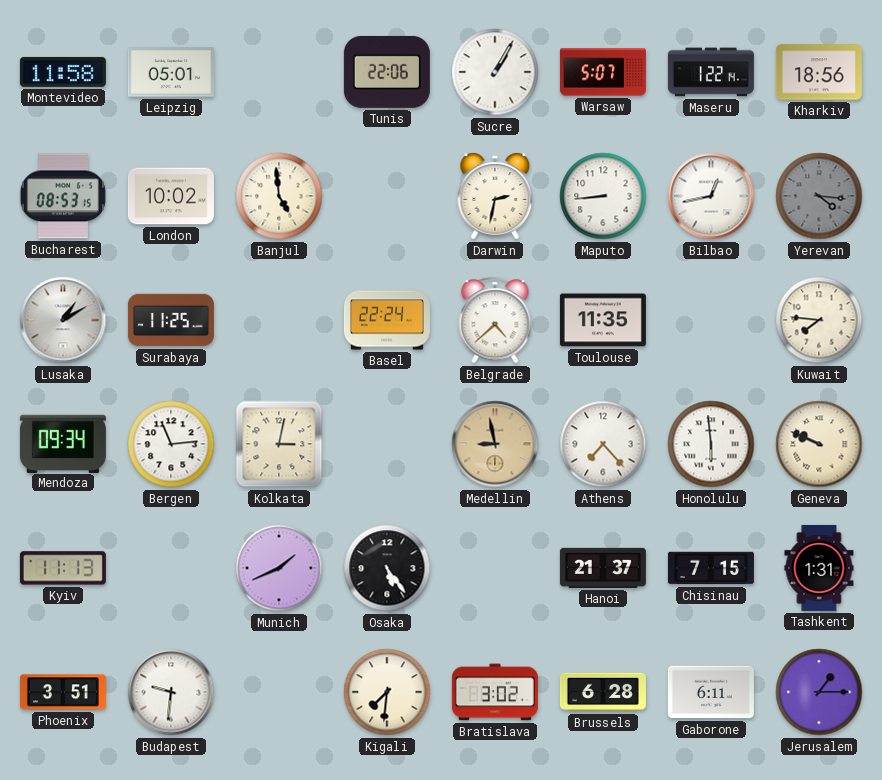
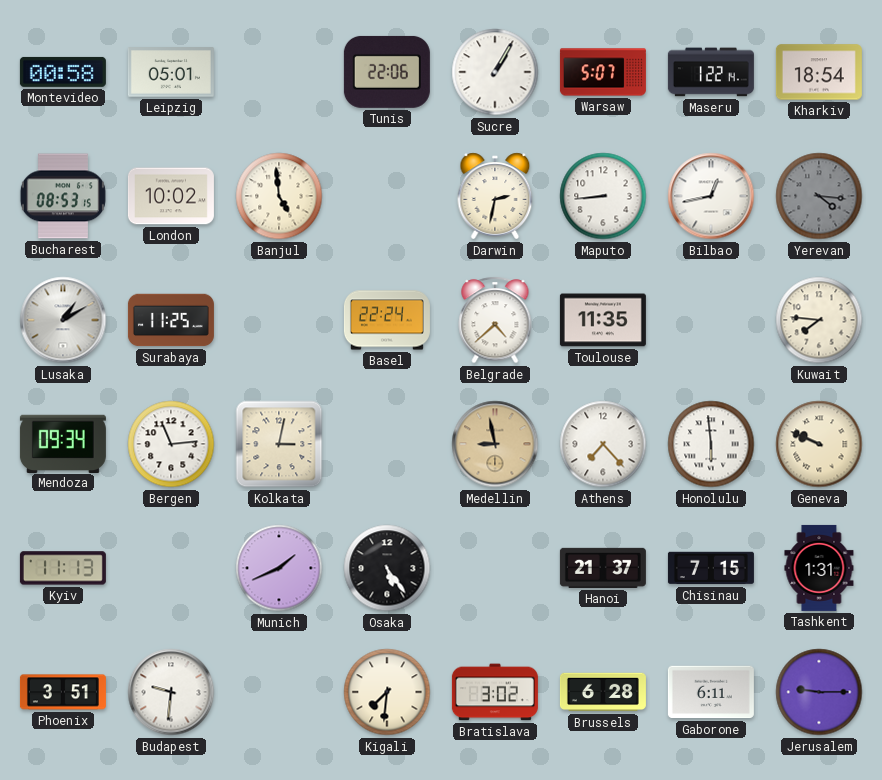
Montevideo: 11:58 -> 00:58 (63, 72)
Kharkiv: 18:56 -> 18:54 (819, 72)
Jerusalem: 1:15 -> 9:15 (819, 692)
